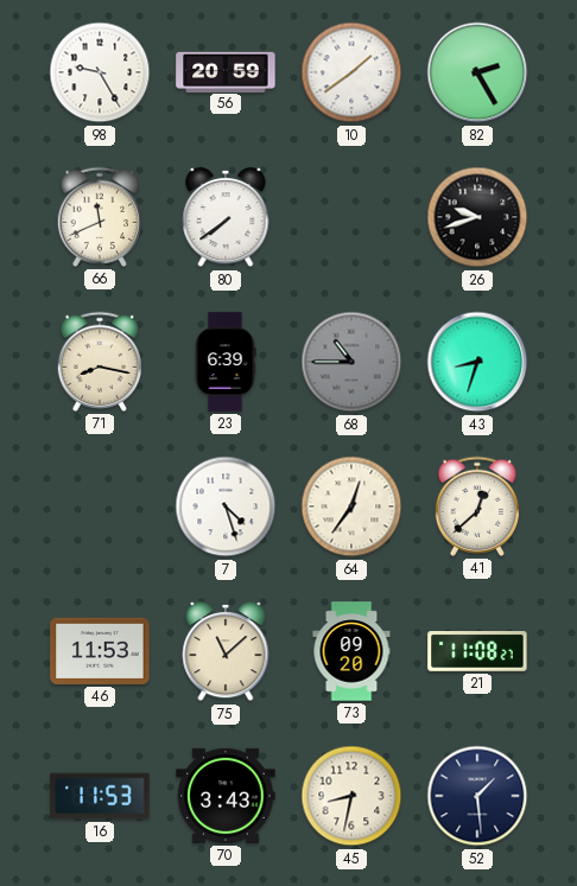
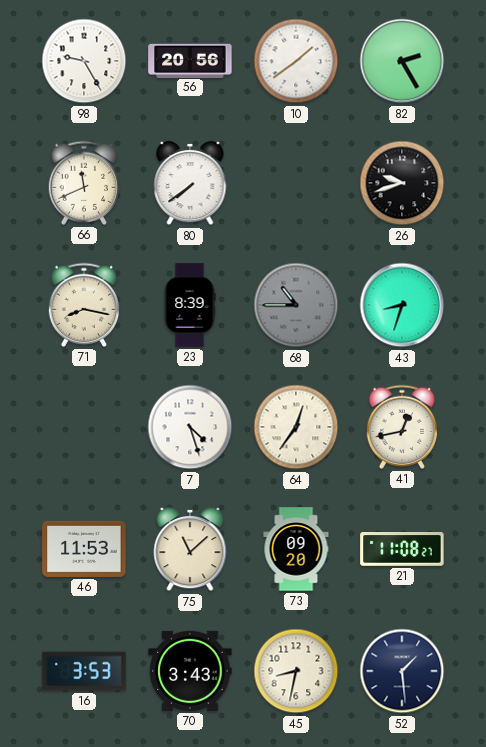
56: 20:59 -> 20:56 (190, 60)
23: 6:39 -> 8:39 (190, 305)
41: 12:38 -> 12:43 (402, 427)
16: 11:53 -> 3:53 (84, 671)
